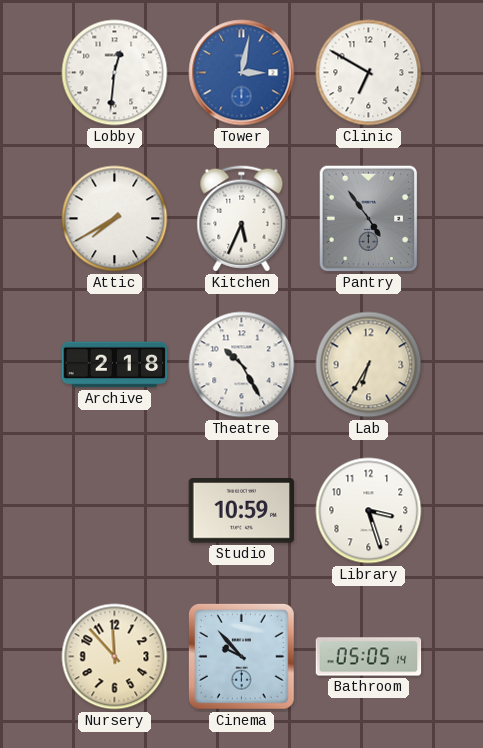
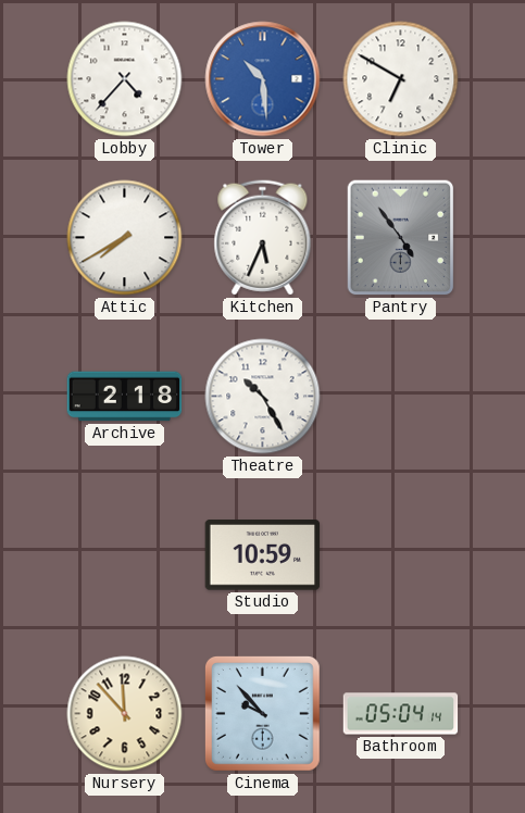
Lobby: 12:31 -> 4:37 (125, 79)
Tower: 3:02 -> 10:29 (263, 79)
Lab: 6:35 -> none (369, 365)
Library: 3:27 -> none (369, 511)
Bathroom: 05:05 -> 05:04 (401, 714)
